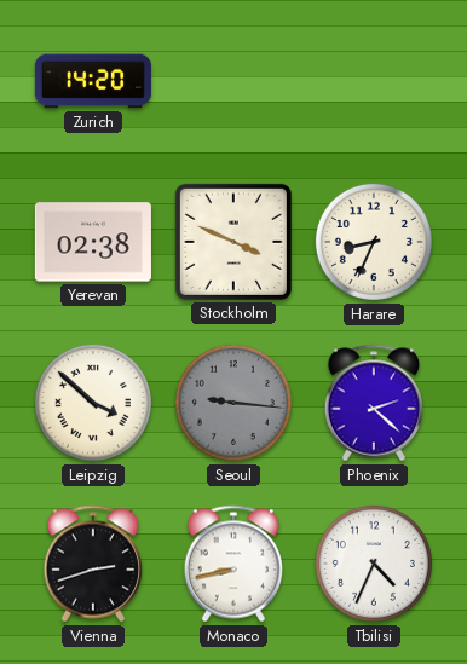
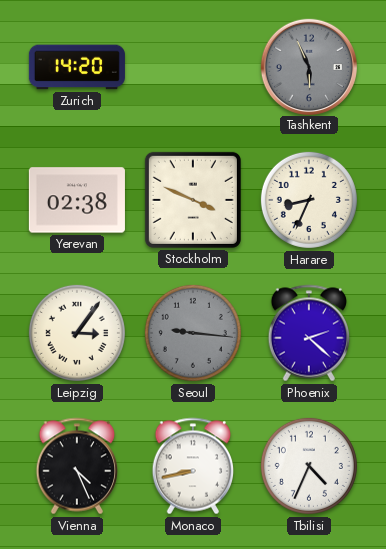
Tashkent: none -> 5:56 (308, 66)
Leipzig: 3:52 -> 3:06 (77, 333)
Vienna: 2:42 -> 4:26 (76, 466)
